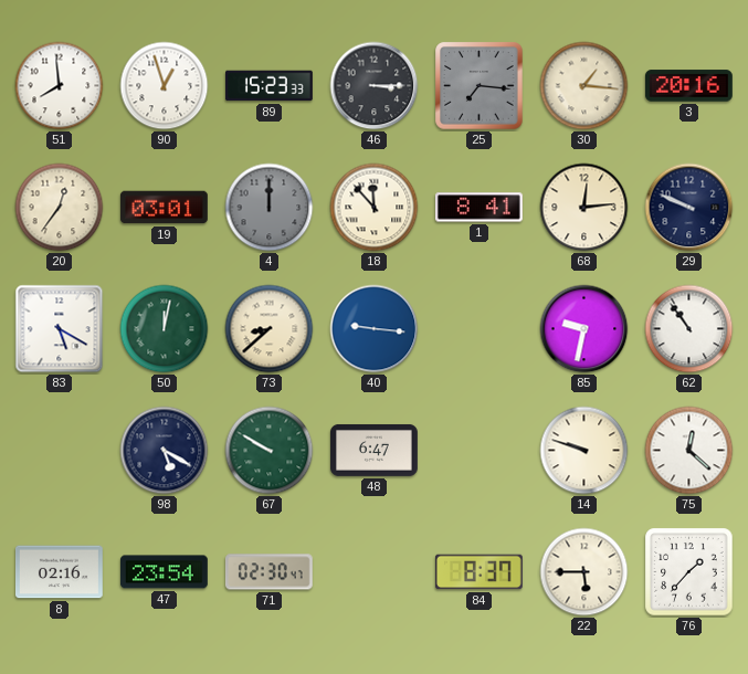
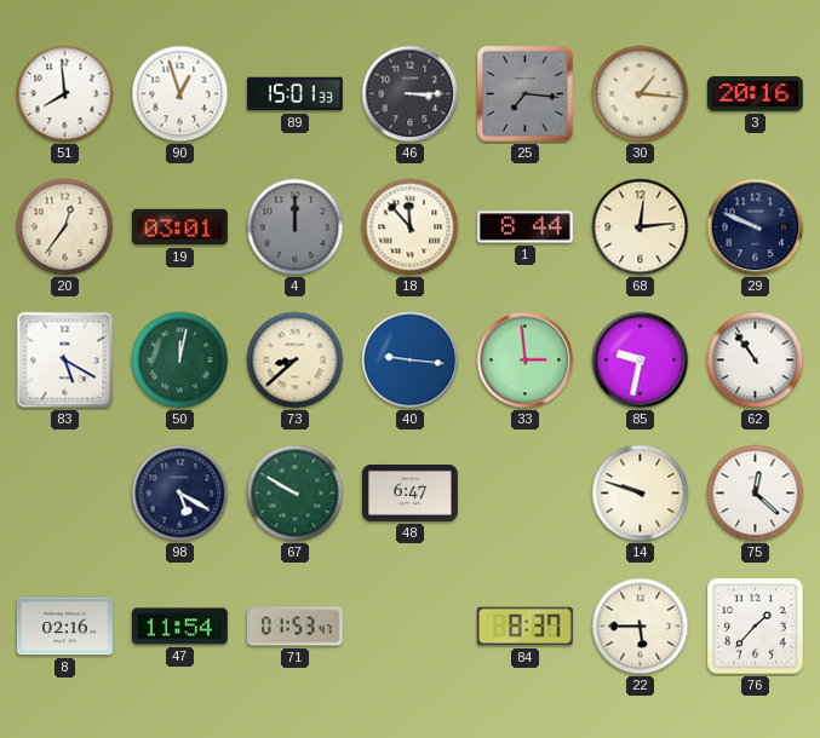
89: 15:23 -> 15:01 (296, 94)
1: 8:41 -> 8:44 (524, 227)
33: none -> 2:59 (526, 361)
47: 23:54 -> 11:54 (179, 627)
71: 02:30 -> 01:53 (294, 627)
